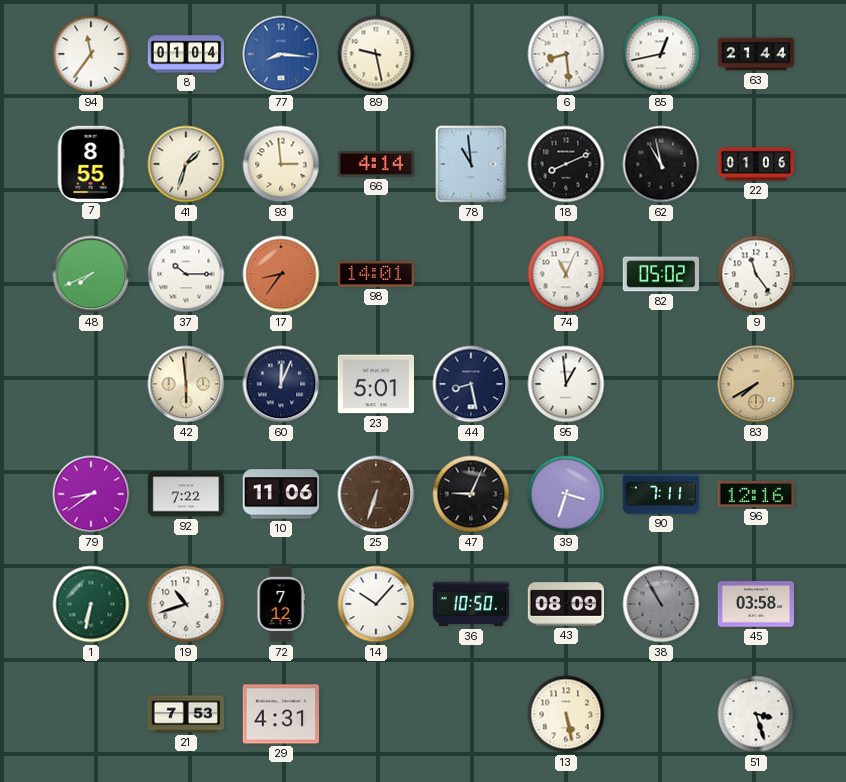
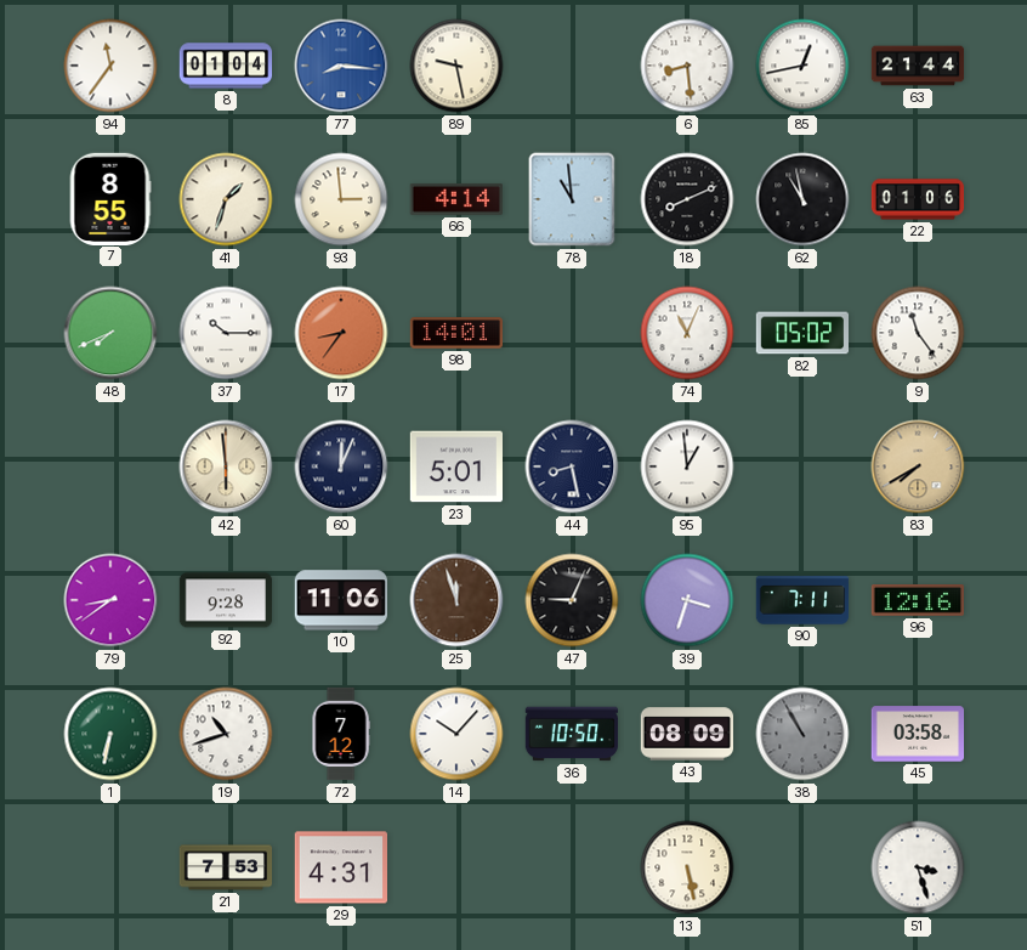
92: 7:22 -> 9:28 (226, 600)
25: 6:33 -> 11:57 (456, 600)
